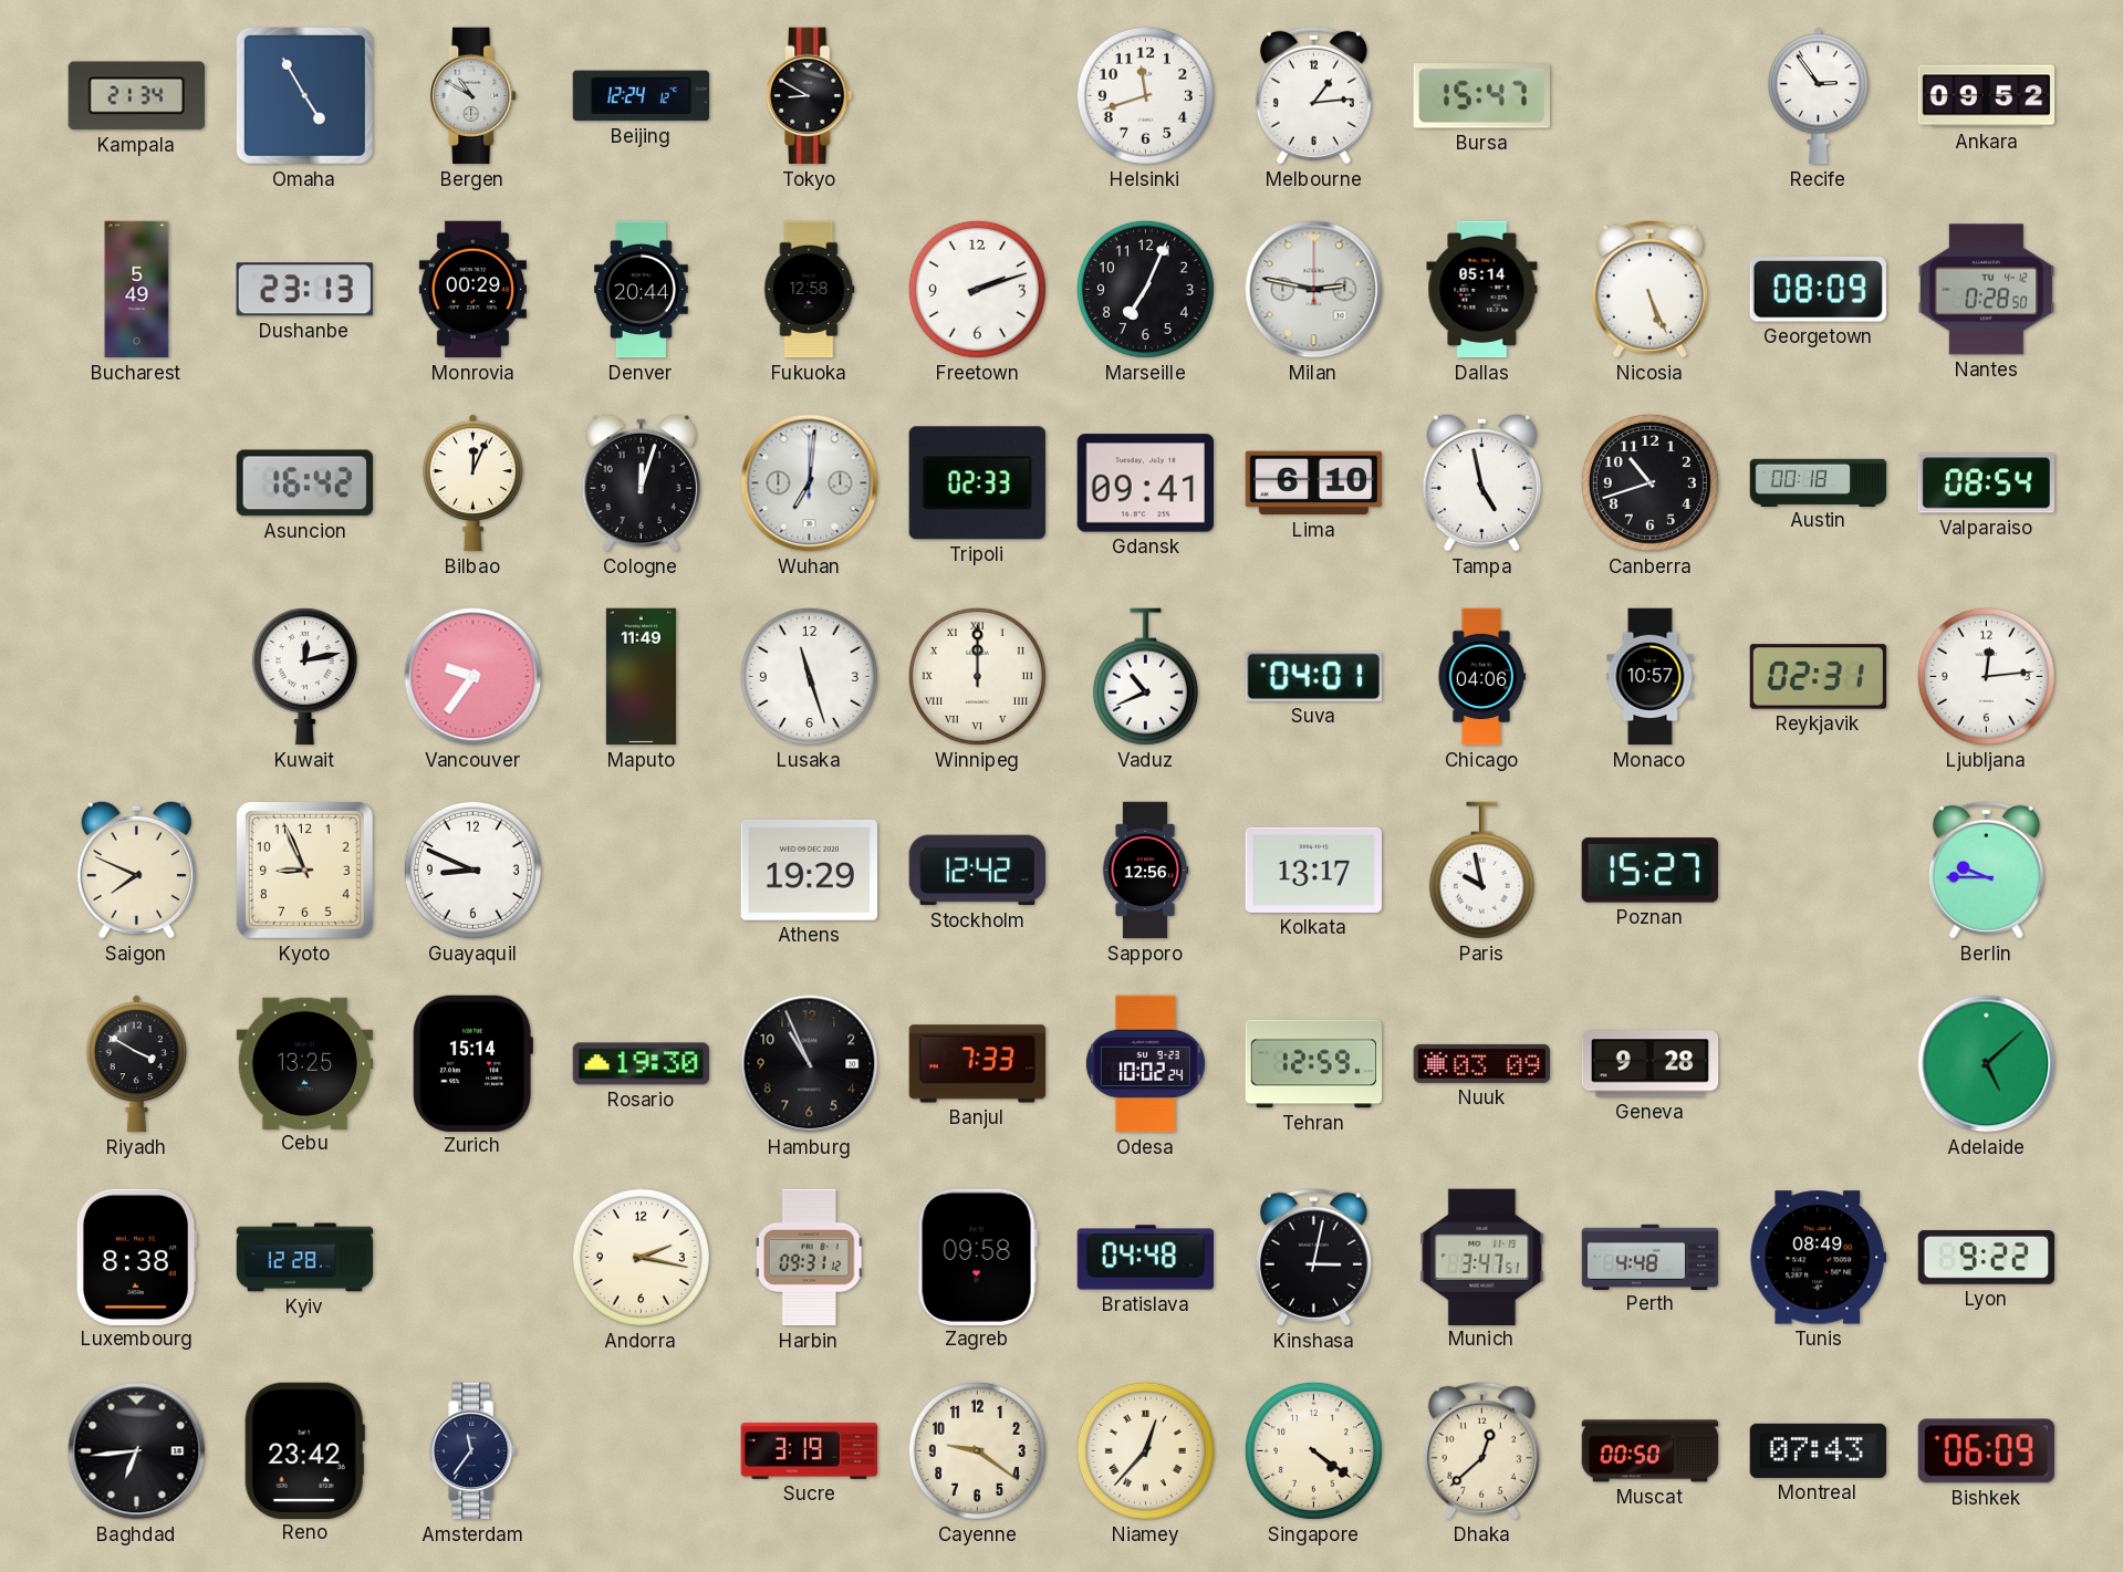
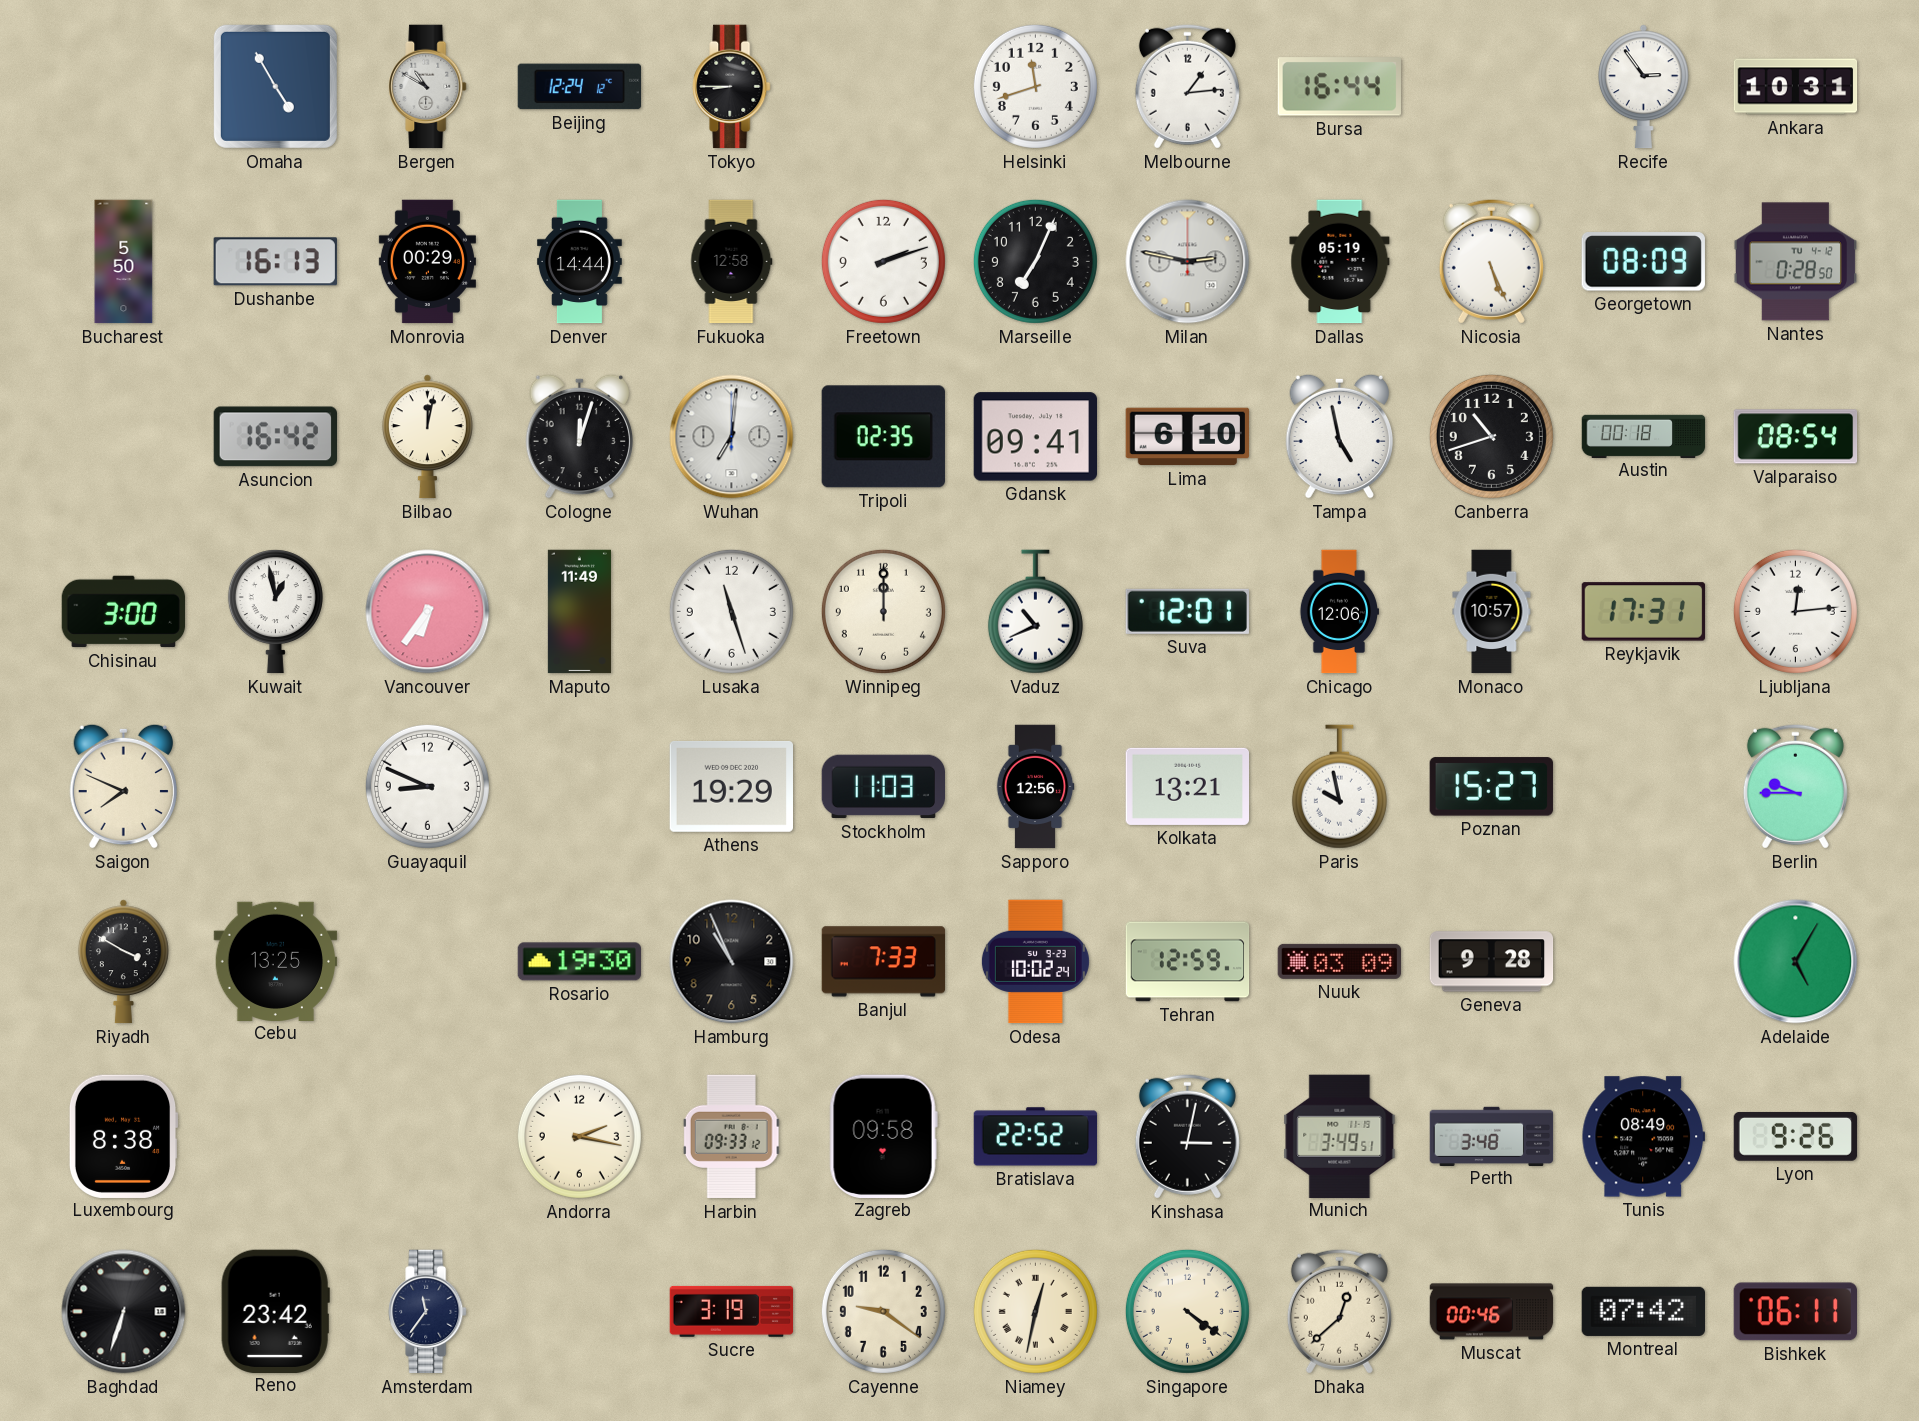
Kampala: 21:34 -> none (136, 96)
Tokyo: 8:50 -> 8:45 (732, 87)
Bursa: 15:47 -> 16:44 (1339, 87)
Ankara: 09:52 -> 10:31 (1796, 87)
Bucharest: 5:49 -> 5:50 (124, 262)
Dushanbe: 23:13 -> 16:13 (275, 262)
Denver: 20:44 -> 14:44 (580, 262)
Dallas: 05:14 -> 05:19 (1340, 262)
Bilbao: 12:04 -> 12:02 (427, 437)
Tripoli: 02:33 -> 02:35 (883, 437)
Chisinau: none -> 3:00 (124, 612)
Kuwait: 12:13 -> 12:58 (275, 612)
Vancouver: 9:36 -> 6:36 (428, 612)
Winnipeg numerals: Roman -> Arabic (883, 611)
Suva: 04:01 -> 12:01 (1187, 611)
Chicago: 04:06 -> 12:06 (1339, 612)
Reykjavik: 02:31 -> 17:31 (1644, 612)
Kyoto: 8:56 -> none (304, 870)
Stockholm: 12:42 -> 11:03 (883, 787)
Kolkata: 13:17 -> 13:21 (1188, 786)
Zurich: 15:14 -> none (472, 1063)
Adelaide: 5:08 -> 5:05 (1796, 962)
Kyiv: 12:28 -> none (305, 1258)
Harbin: 09:31 -> 09:33 (732, 1137)
Bratislava: 04:48 -> 22:52 (1036, 1137)
Munich: 3:47 -> 3:49 (1340, 1136)
Perth: 4:48 -> 3:48 (1492, 1136)
Lyon: 9:22 -> 9:26 (1796, 1136)
Baghdad: 6:44 -> 6:33 (124, 1312)
Niamey: 12:37 -> 12:32 (1035, 1311)
Muscat: 00:50 -> 00:46 (1492, 1312)
Montreal: 07:43 -> 07:42 (1644, 1311)
Bishkek: 06:09 -> 06:11 (1795, 1312)
